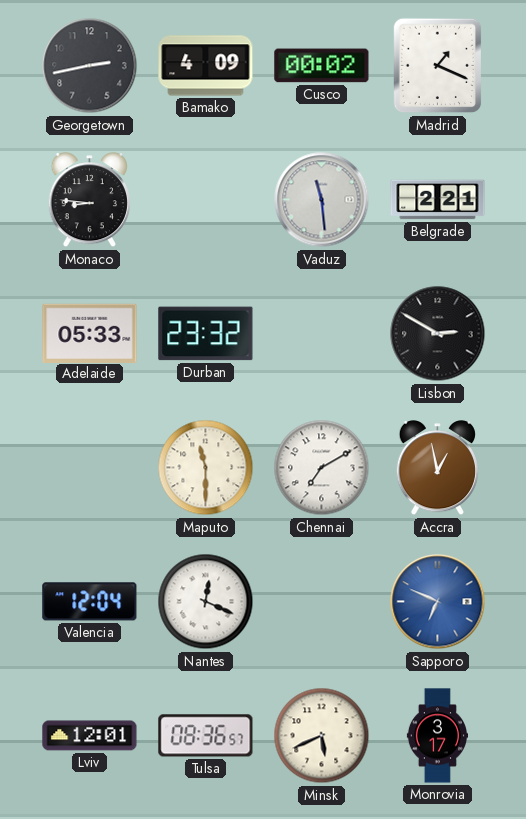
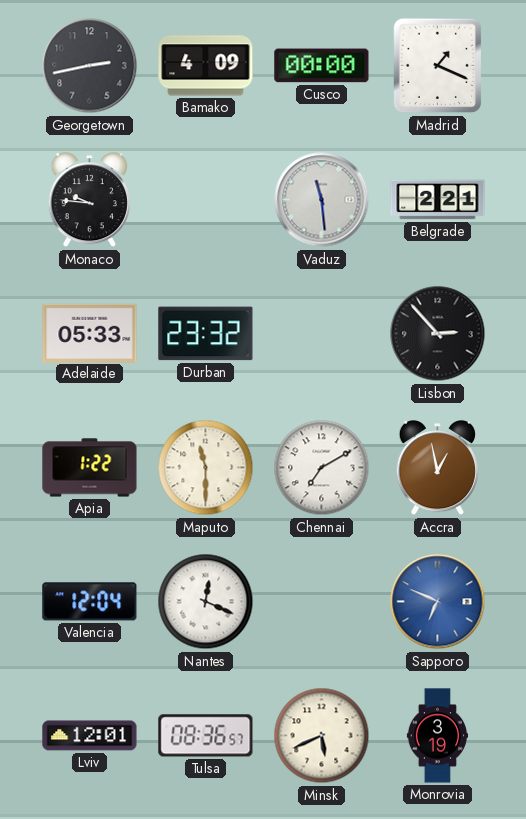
Cusco: 00:02 -> 00:00 (322, 66)
Monaco: 8:46 -> 9:46 (89, 200)
Lisbon: 2:50 -> 2:53 (438, 334)
Apia: none -> 1:22 (90, 468)
Monrovia: 3:17 -> 3:19 (437, 736)
